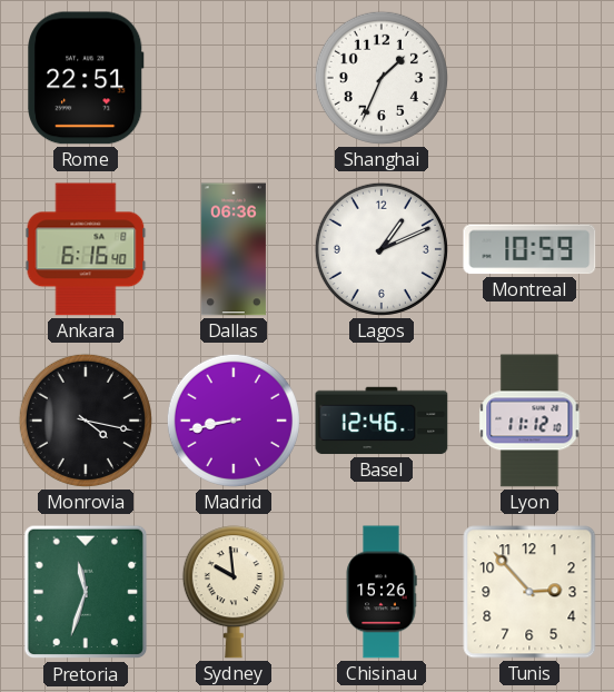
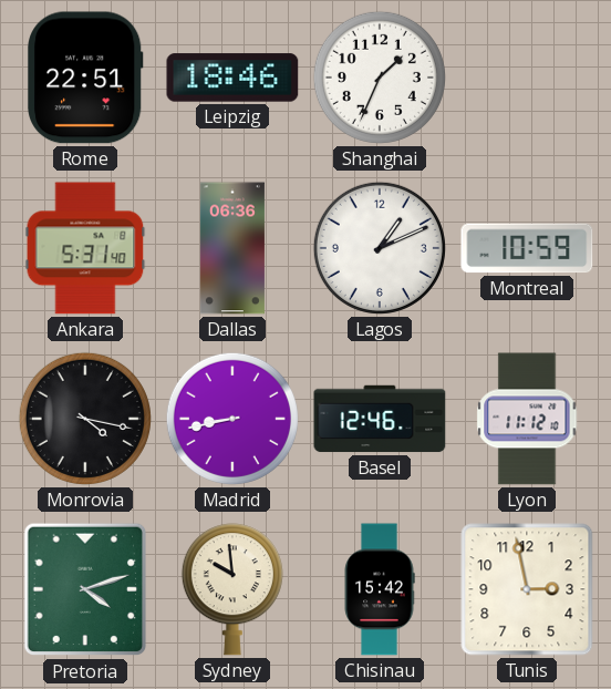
Leipzig: none -> 18:46 (232, 78)
Ankara: 6:16 -> 5:31 (85, 248)
Pretoria: 11:33 -> 4:12 (85, 589)
Chisinau: 15:26 -> 15:42 (380, 589)
Tunis: 2:53 -> 2:58 (527, 589)
